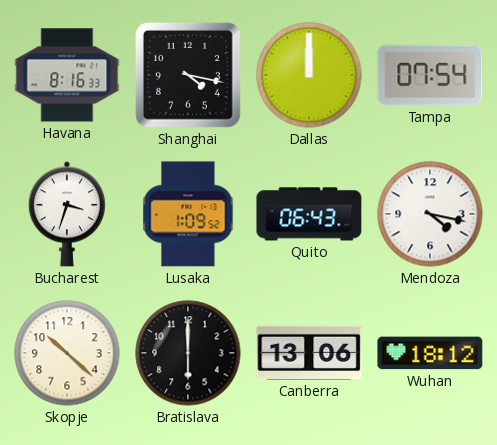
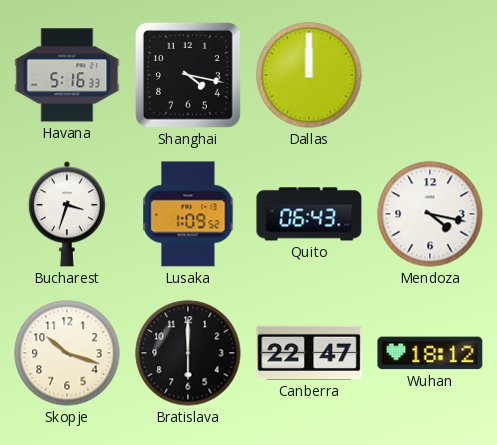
Havana: 8:16 -> 5:16 (67, 75)
Tampa: 07:54 -> none (430, 75)
Skopje: 10:22 -> 10:18 (67, 353)
Canberra: 13:06 -> 22:47 (309, 353)
